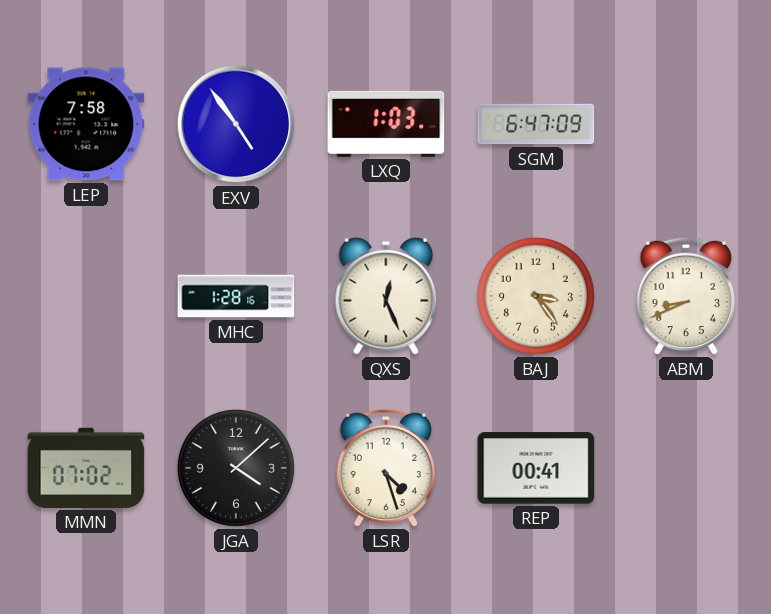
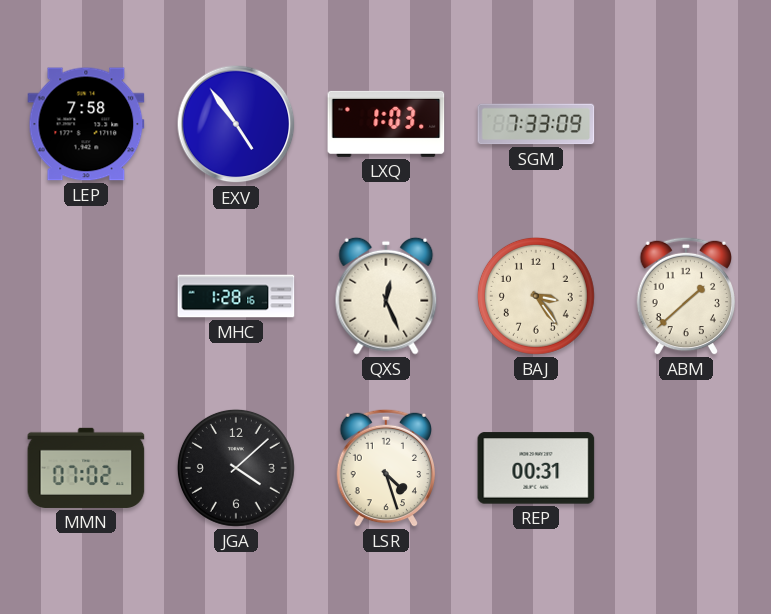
SGM: 6:47 -> 7:33 (536, 124)
ABM: 8:41 -> 1:38 (686, 296)
REP: 00:41 -> 00:31 (536, 468)
